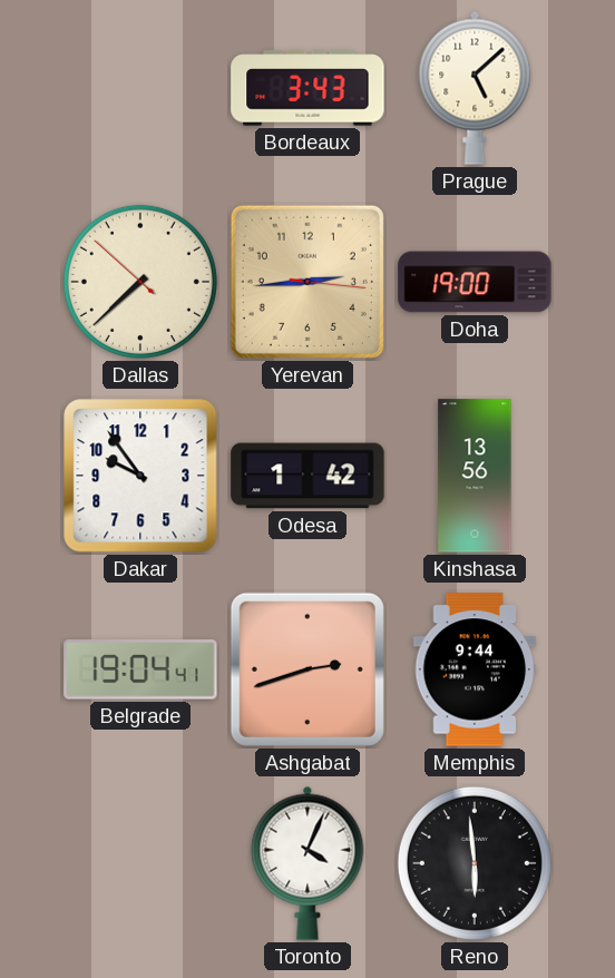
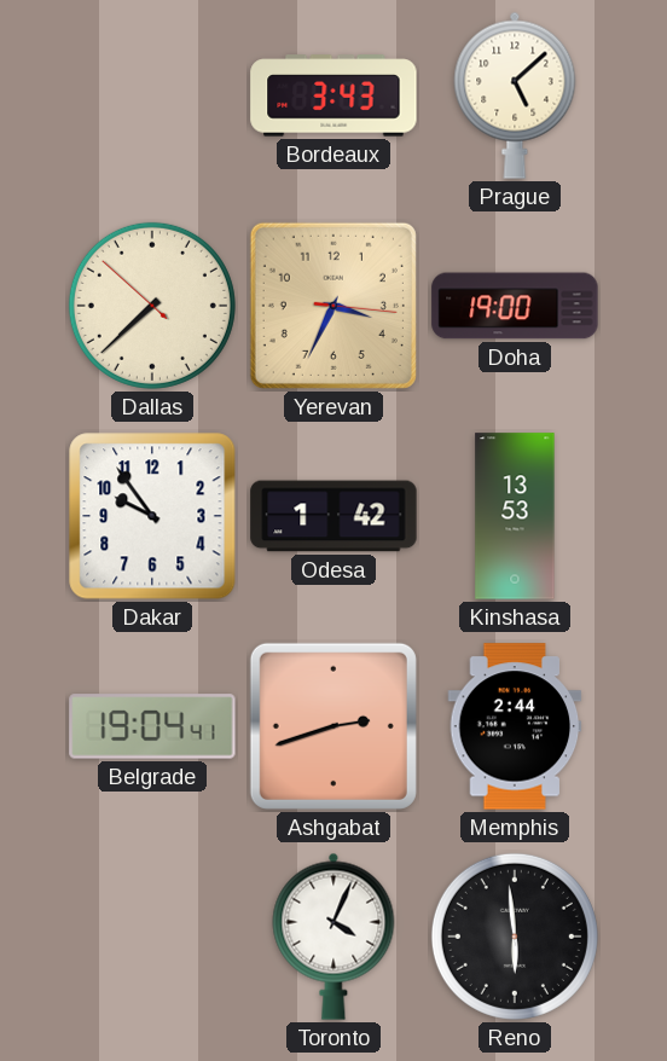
Yerevan: 2:44 -> 3:34 (333, 306)
Kinshasa: 13:56 -> 13:53 (515, 516)
Memphis: 9:44 -> 2:44 (515, 726)
